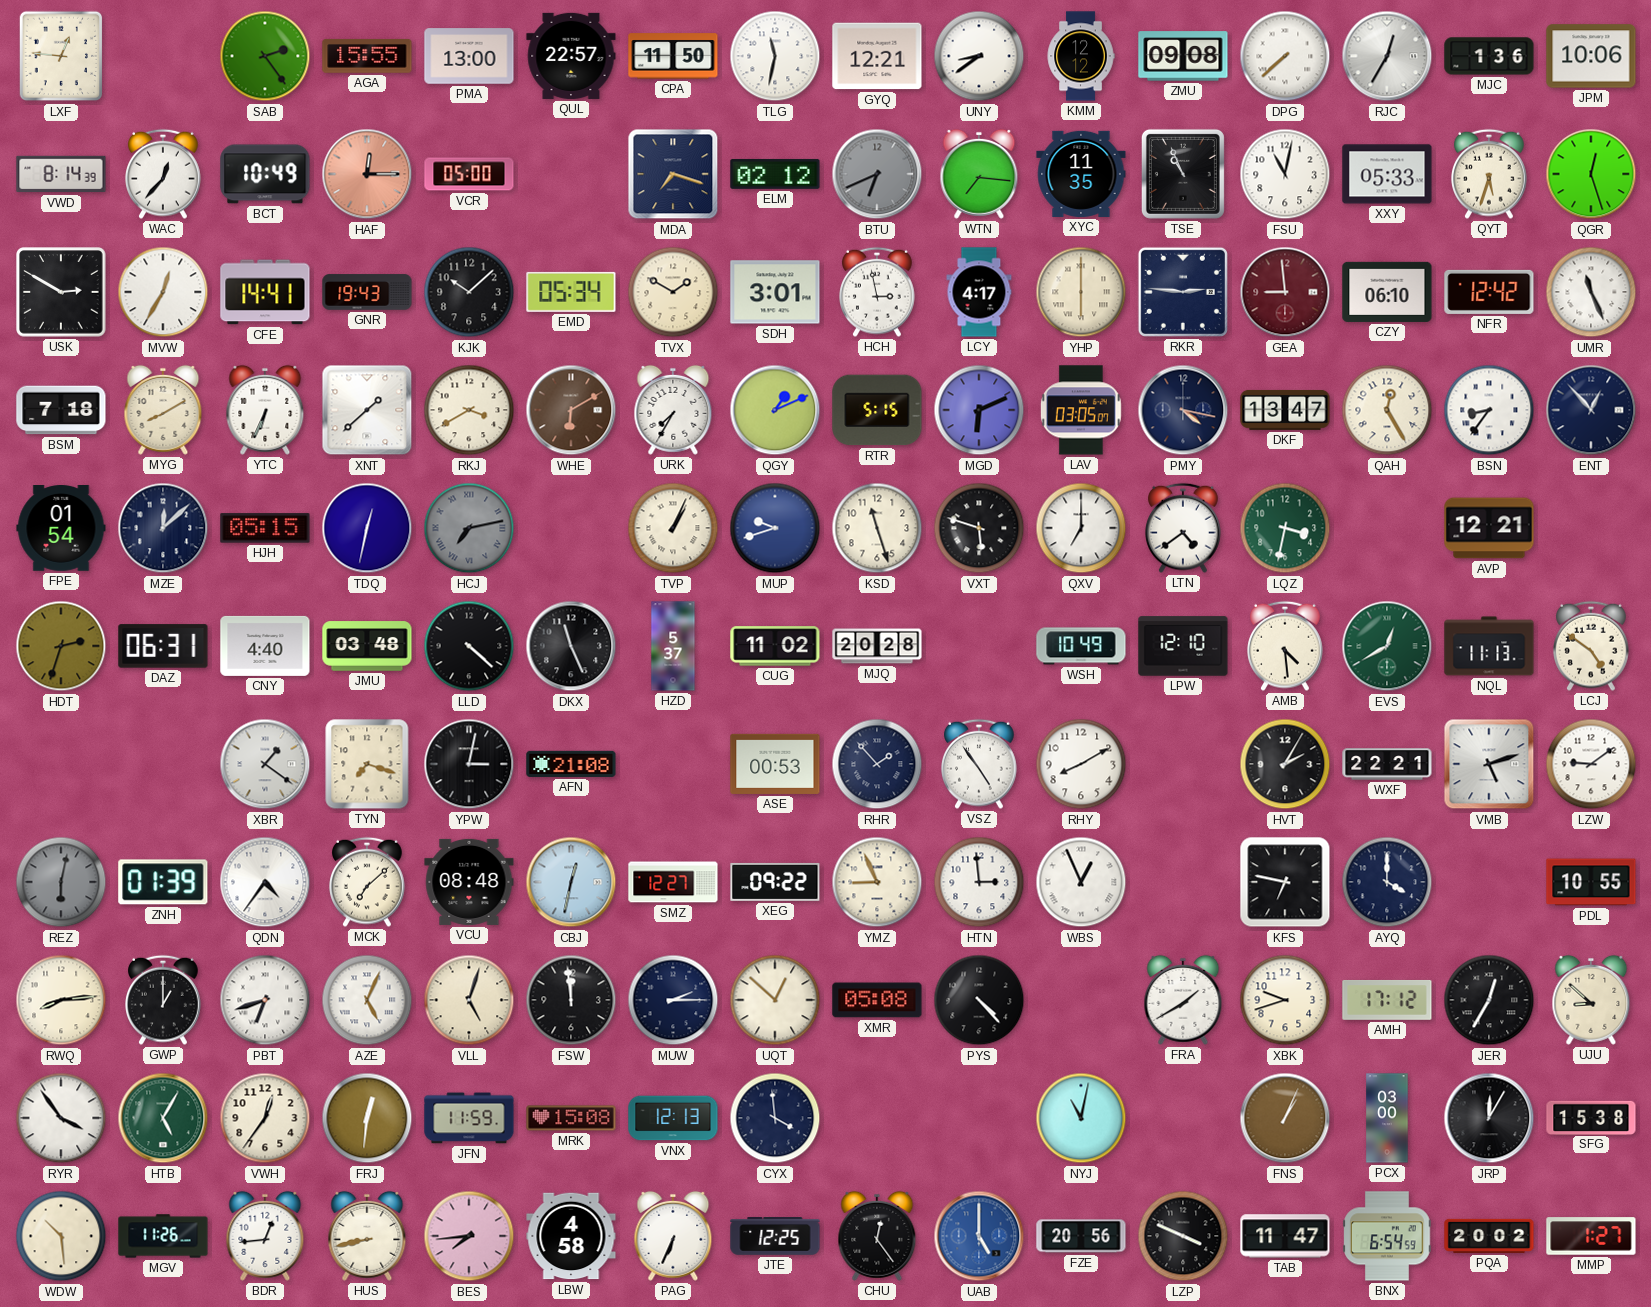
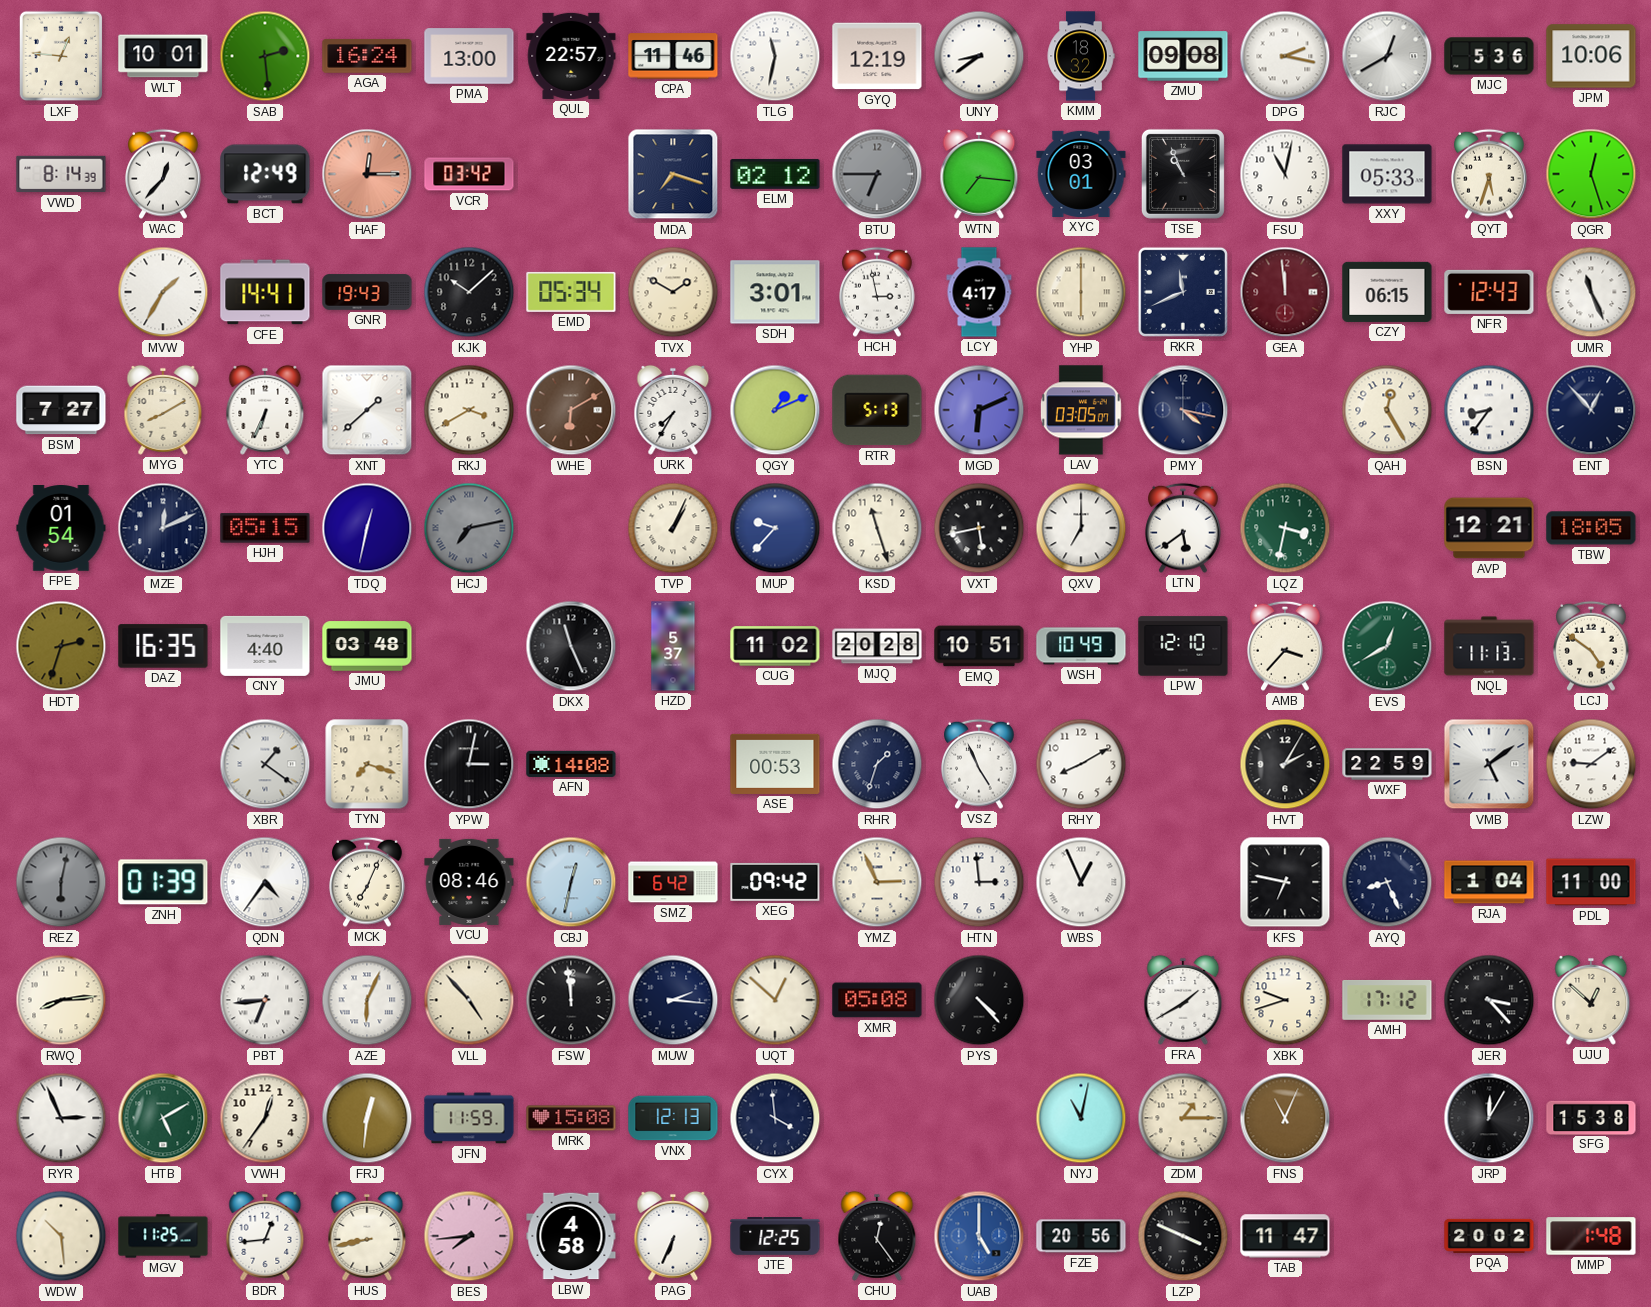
WLT: none -> 10:01 (163, 56)
SAB: 2:24 -> 2:29 (265, 56)
AGA: 15:55 -> 16:24 (367, 56)
CPA: 11:50 -> 11:46 (673, 56)
GYQ: 12:21 -> 12:19 (877, 56)
KMM: 12:12 -> 18:32 (1081, 56)
DPG: 7:38 -> 2:17 (1285, 56)
RJC: 12:35 -> 12:40 (1387, 56)
MJC: 1:36 -> 5:36 (1489, 56)
BCT: 10:49 -> 12:49 (265, 174)
VCR: 05:00 -> 03:42 (469, 174)
BTU: 6:41 -> 6:45 (877, 174)
XYC: 11:35 -> 03:01 (1081, 174)
USK: 2:50 -> none (61, 292)
MVW: 12:35 -> 1:35 (163, 292)
RKR: 2:46 -> 11:41 (1183, 292)
GEA: 8:59 -> 11:59 (1285, 292)
CZY: 06:10 -> 06:15 (1387, 292)
NFR: 12:42 -> 12:43 (1489, 292)
BSM: 7:18 -> 7:27 (61, 410)
RTR: 5:15 -> 5:13 (877, 410)
DKF: 13:47 -> none (1285, 410)
MZE: 12:08 -> 12:11 (163, 528)
MUP: 9:42 -> 9:37 (775, 528)
VXT: 5:48 -> 5:43 (979, 528)
LTN: 4:39 -> 5:39 (1184, 528)
TBW: none -> 18:05 (1591, 528)
DAZ: 06:31 -> 16:35 (163, 646)
LLD: 4:22 -> none (469, 646)
EMQ: none -> 10:51 (979, 646)
AMB: 4:29 -> 3:37 (1286, 646)
AFN: 21:08 -> 14:08 (571, 764)
RHR: 1:53 -> 1:33 (877, 764)
VSZ: 4:54 -> 4:56 (980, 764)
WXF: 22:21 -> 22:59 (1387, 764)
VMB: 5:12 -> 5:09 (1489, 764)
MCK: 7:08 -> 7:04 (368, 882)
VCU: 08:48 -> 08:46 (469, 882)
SMZ: 12:27 -> 6:42 (673, 882)
XEG: 09:22 -> 09:42 (775, 882)
YMZ: 8:56 -> 2:56 (877, 882)
AYQ: 4:00 -> 8:26 (1387, 882)
RJA: none -> 1:04 (1489, 882)
PDL: 10:55 -> 11:00 (1591, 882)
GWP: 1:00 -> none (164, 1000)
PBT: 6:42 -> 6:44 (265, 1000)
AZE: 5:04 -> 6:04 (367, 1000)
VLL: 5:03 -> 4:53 (469, 1000)
MUW: 2:15 -> 2:16 (673, 1000)
JER: 12:35 -> 3:23 (1489, 1000)
UJU: 8:52 -> 12:52 (1591, 1000)
RYR: 3:54 -> 2:56 (61, 1118)
HTB: 5:05 -> 5:10 (163, 1118)
ZDM: none -> 1:15 (1183, 1118)
FNS: 1:04 -> 11:04 (1285, 1118)
PCX: 03:00 -> none (1387, 1118)
MGV: 11:26 -> 11:25 (163, 1236)
BNX: 6:54 -> none (1387, 1236)
MMP: 1:27 -> 1:48 (1591, 1236)
